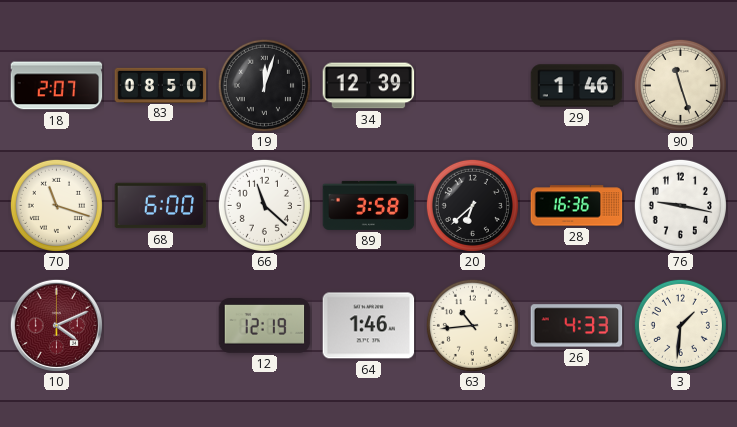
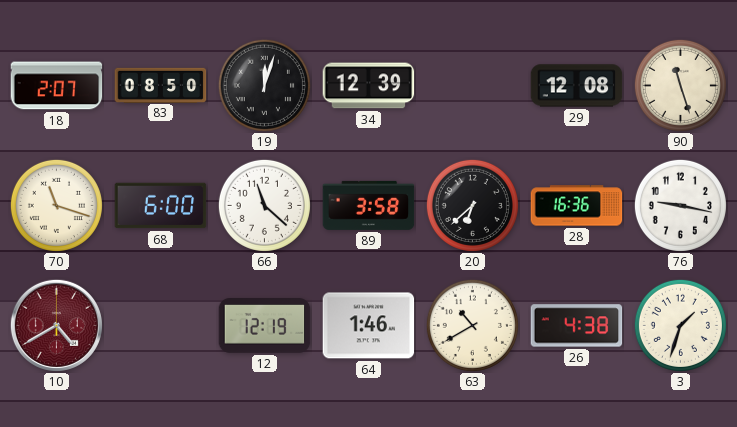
29: 1:46 -> 12:08 (577, 86)
10: 4:11 -> 4:40 (56, 325)
63: 10:44 -> 10:40 (472, 325)
26: 4:33 -> 4:38 (577, 326)
3: 1:31 -> 1:33 (680, 325)
